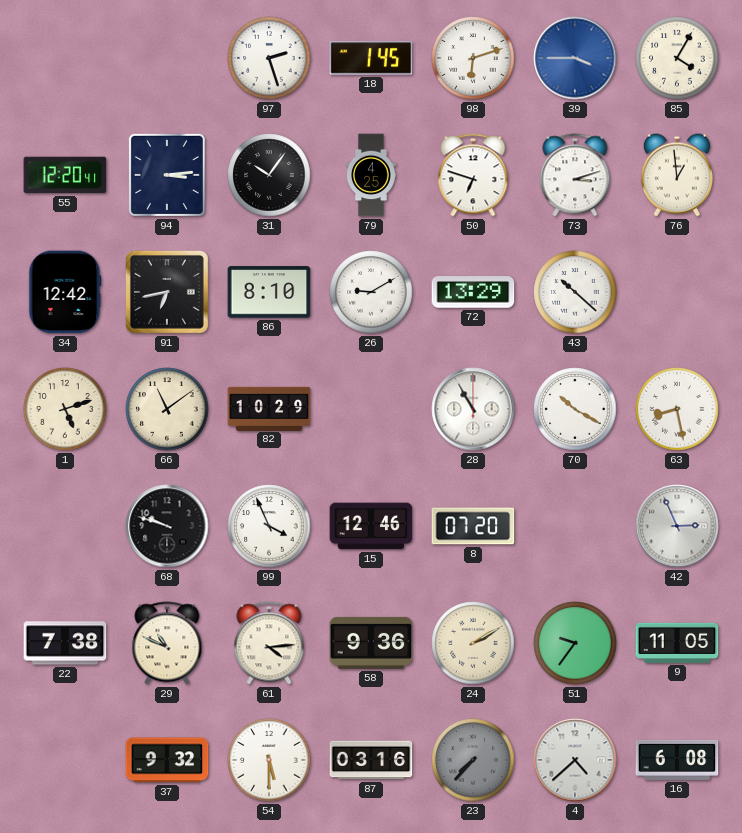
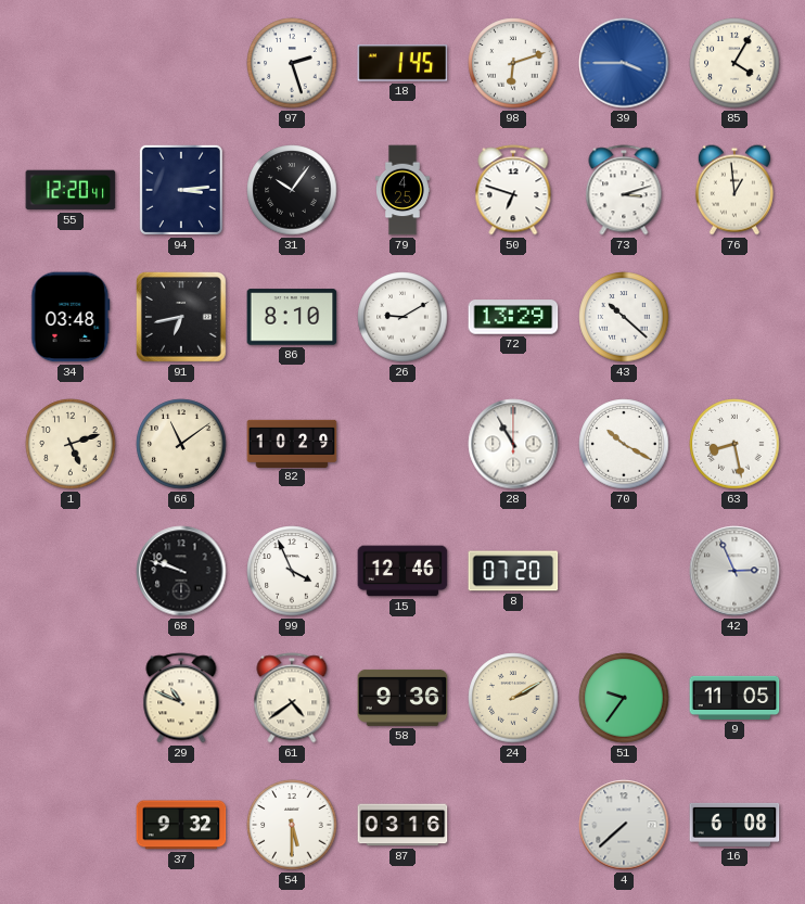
34: 12:42 -> 03:48 (71, 317)
22: 7:38 -> none (65, 643)
61: 4:14 -> 4:39 (292, 698)
23: 7:37 -> none (473, 760)
4: 4:38 -> 7:38 (624, 825)
